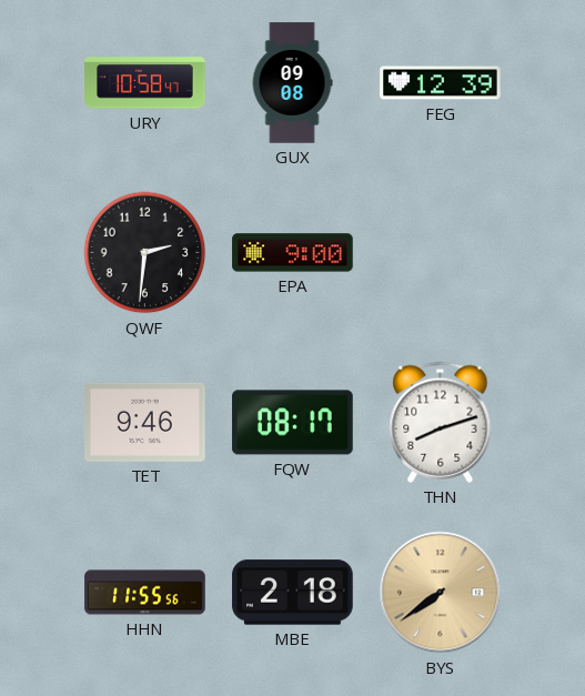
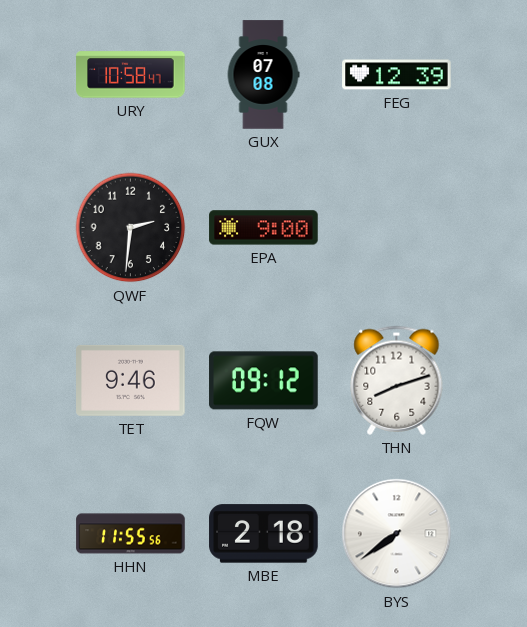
GUX: 09:08 -> 07:08 (263, 75)
FQW: 08:17 -> 09:12 (264, 381)
BYS dial: champagne -> white (397, 534)
